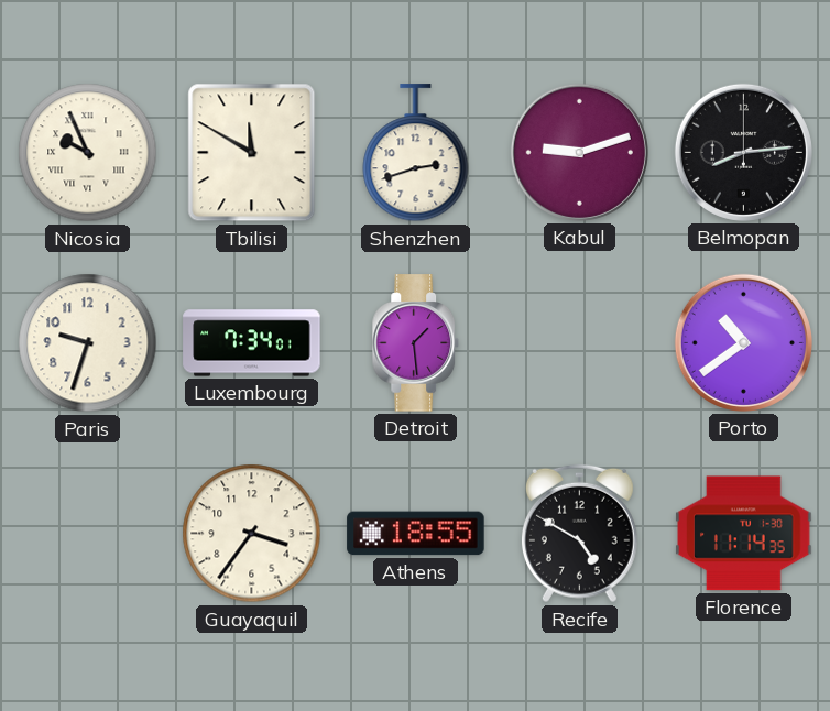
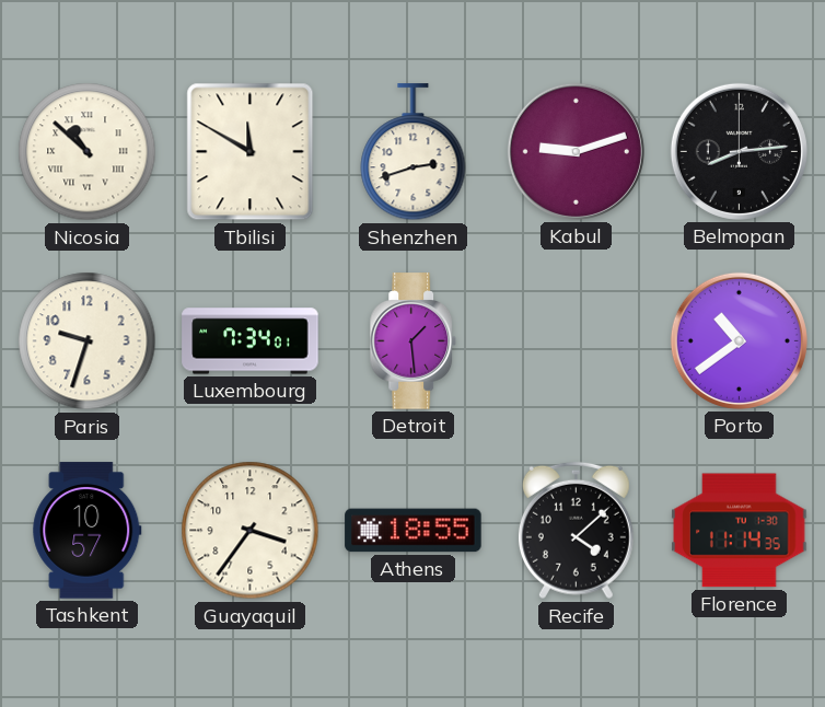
Nicosia: 9:56 -> 10:52 (88, 152)
Tashkent: none -> 10:57 (88, 531)
Recife: 4:50 -> 4:08 (576, 531)
